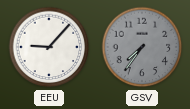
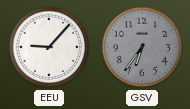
GSV: 7:36 -> 6:36 (142, 47)
